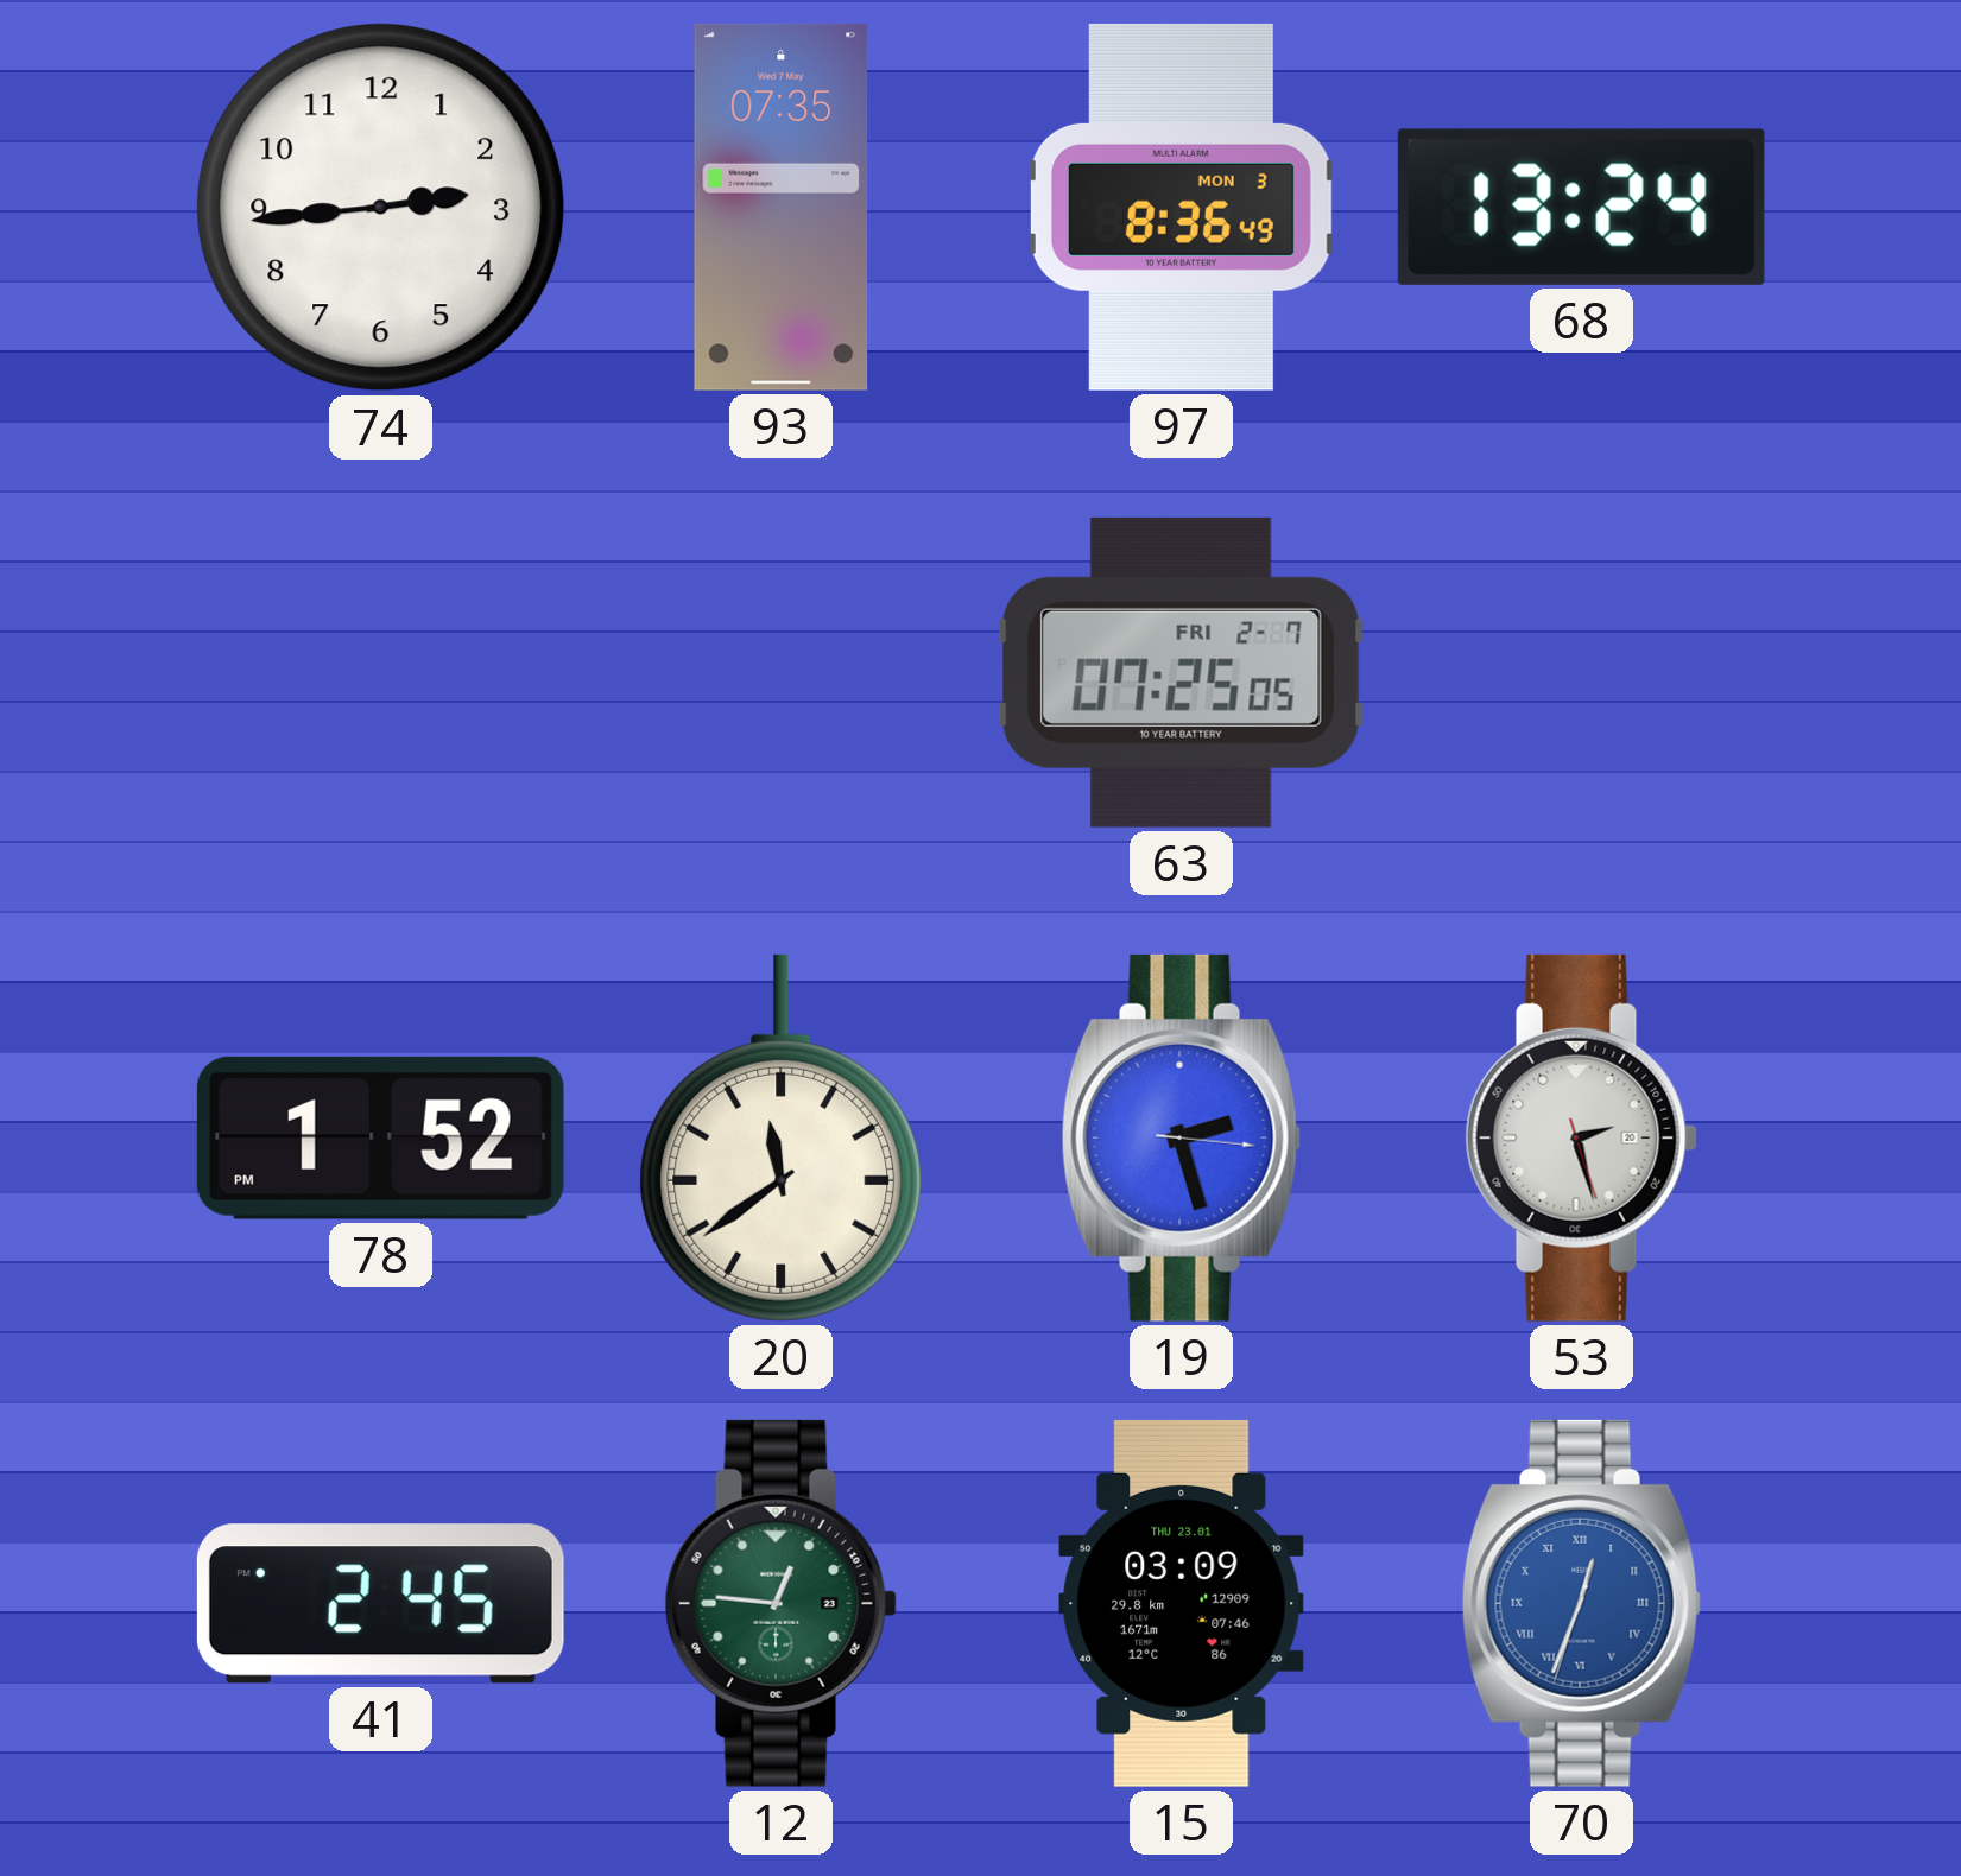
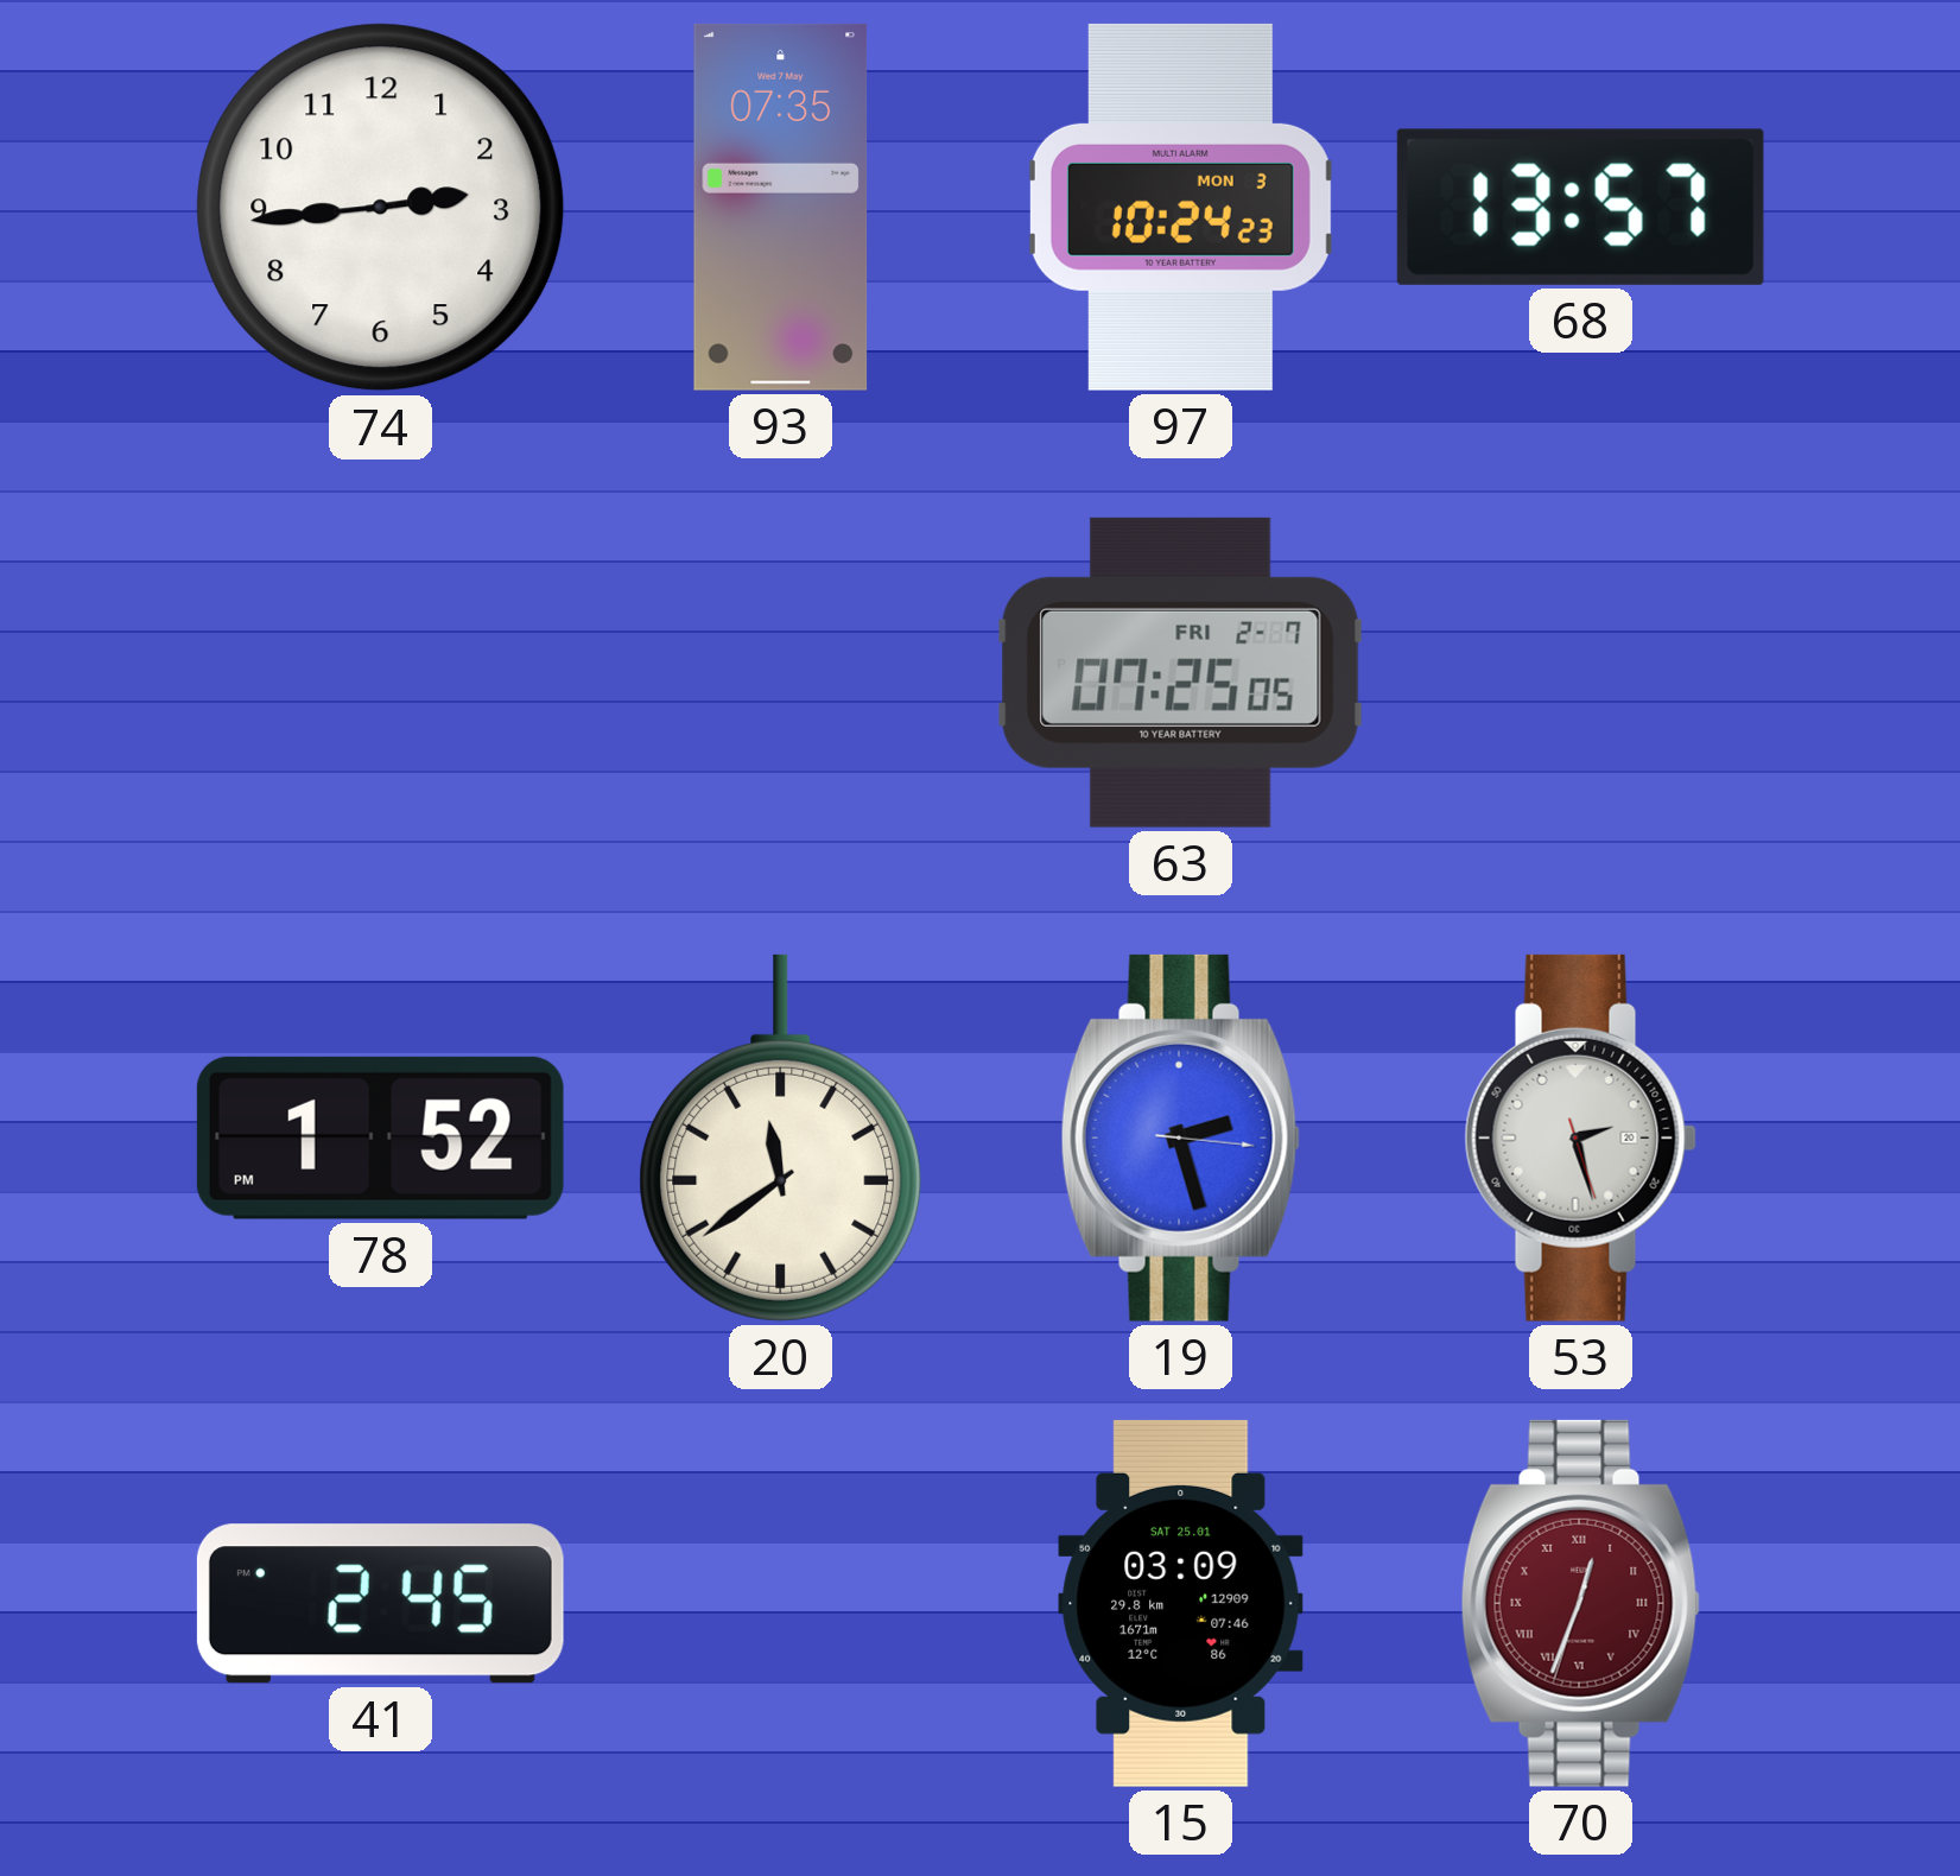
97: 8:36 -> 10:24 (1180, 207)
68: 13:24 -> 13:57 (1580, 207)
12: 12:46 -> none (780, 1603)
15 date: THU 23.01 -> SAT 25.01 (1181, 1603)
70 dial: blue -> burgundy (1580, 1603)
